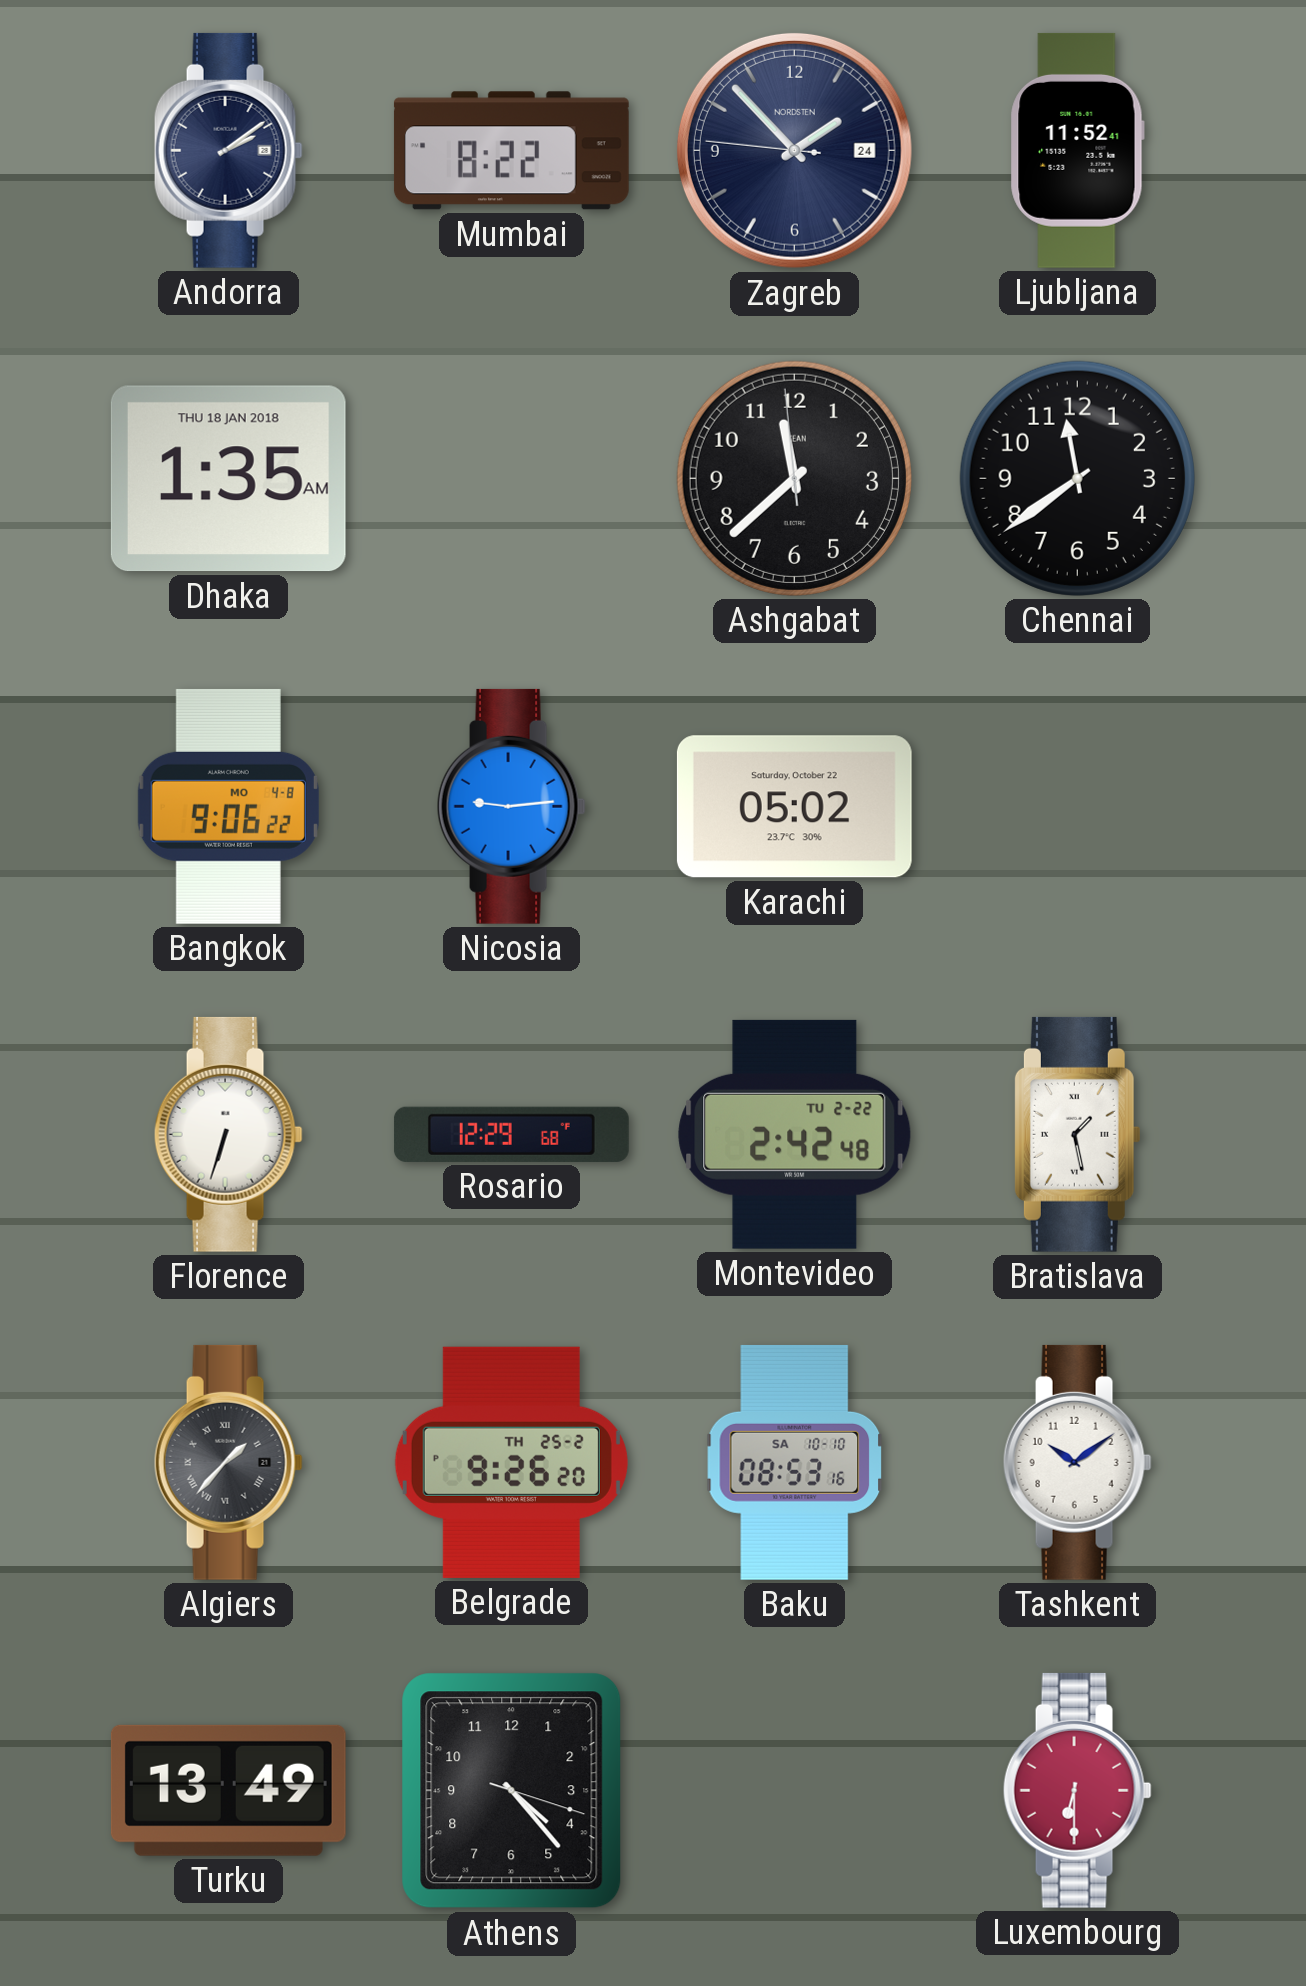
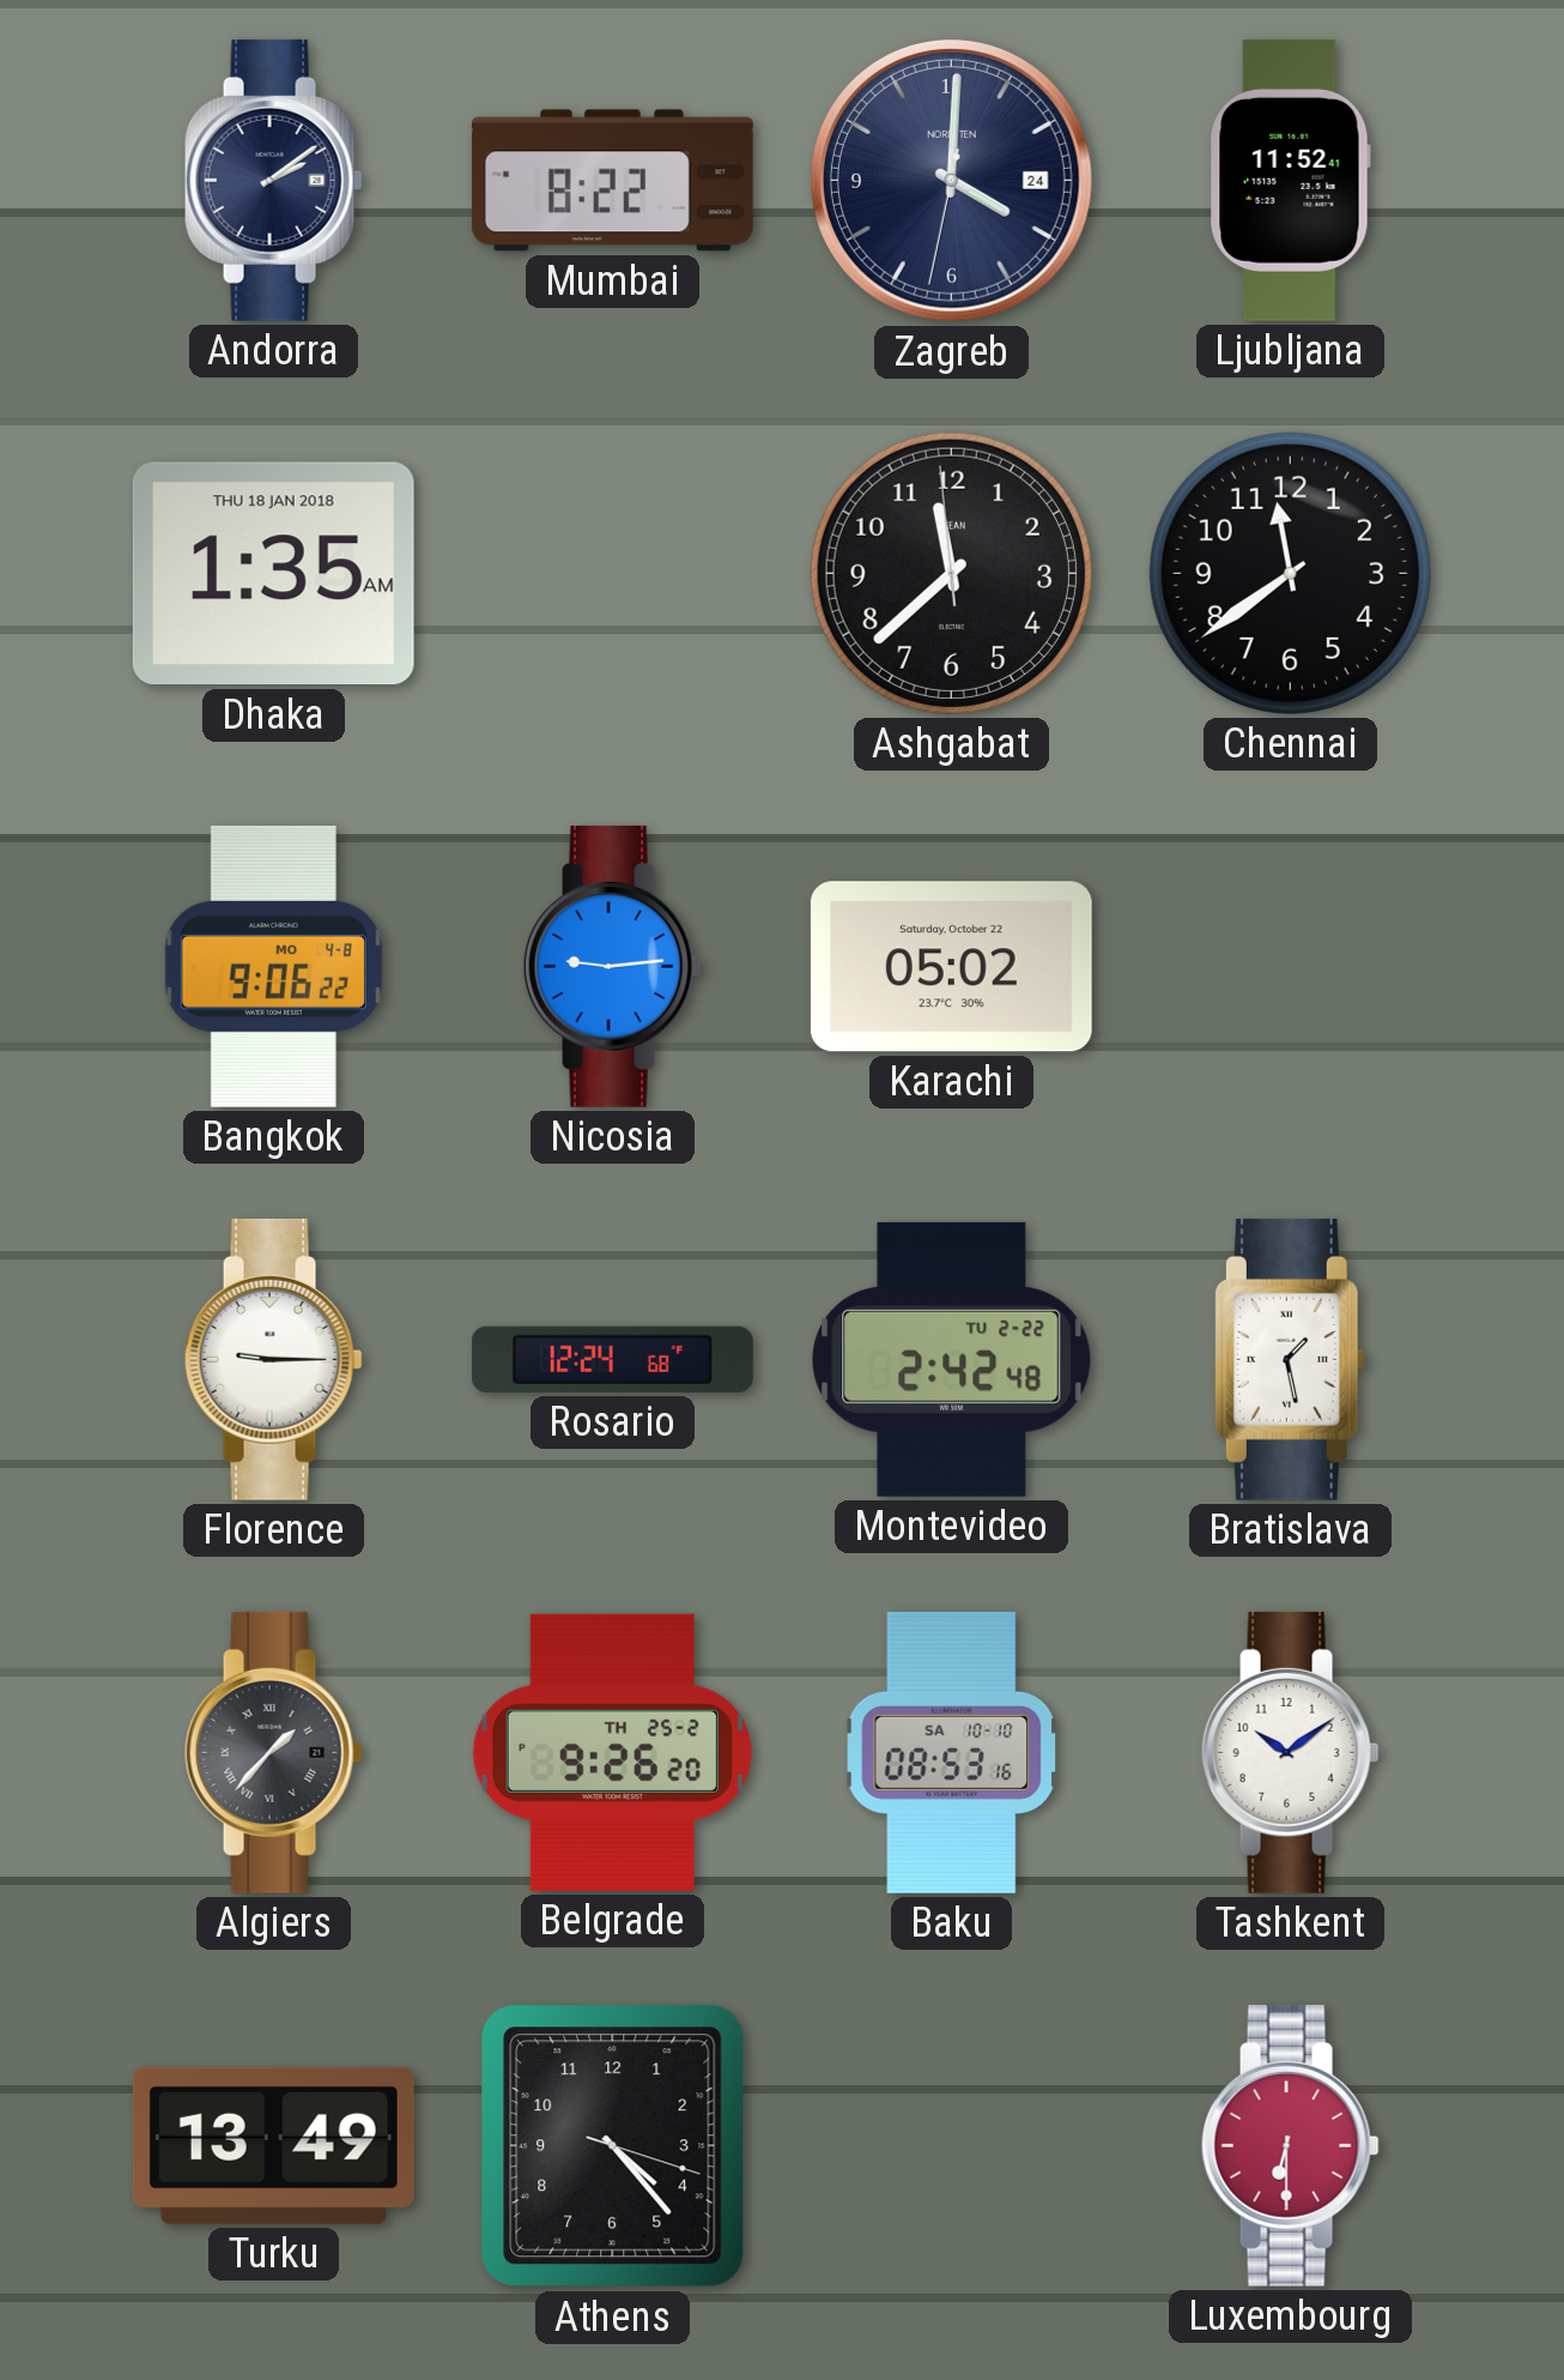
Zagreb: 1:52 -> 4:00 (951, 180)
Florence: 6:33 -> 9:15 (273, 1359)
Rosario: 12:29 -> 12:24 (612, 1359)
